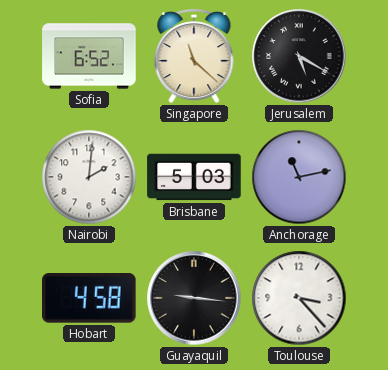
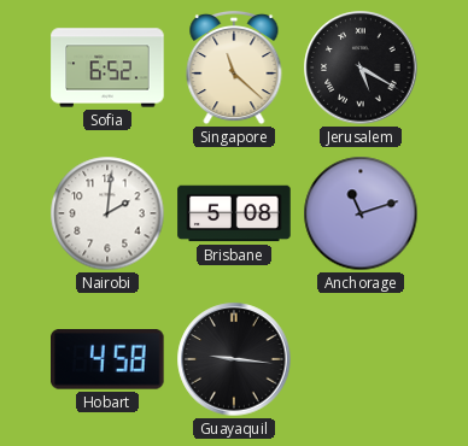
Brisbane: 5:03 -> 5:08 (234, 213)
Anchorage: 11:13 -> 11:12 (361, 213)
Toulouse: 3:23 -> none (299, 298)
